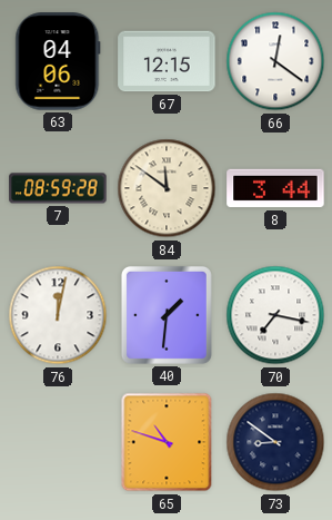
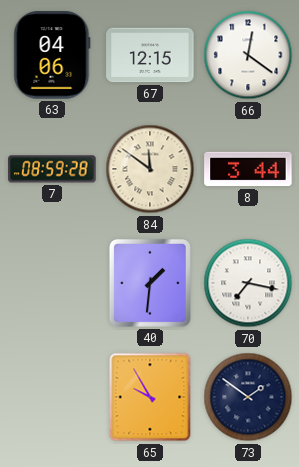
76: 12:02 -> none (58, 315)
65: 10:48 -> 9:55 (150, 397)
73: 8:51 -> 1:51 (248, 397)
